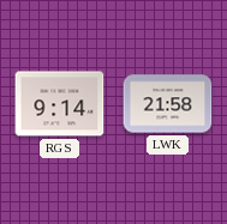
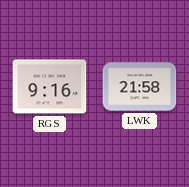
RGS: 9:14 -> 9:16 (50, 87)
